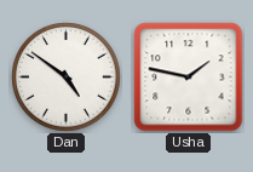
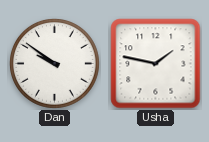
Dan: 4:51 -> 9:51 (55, 64)
